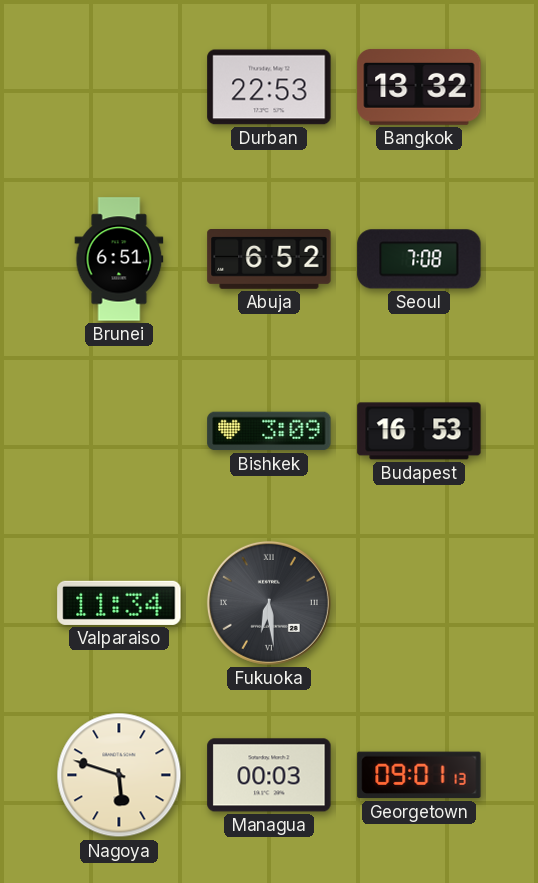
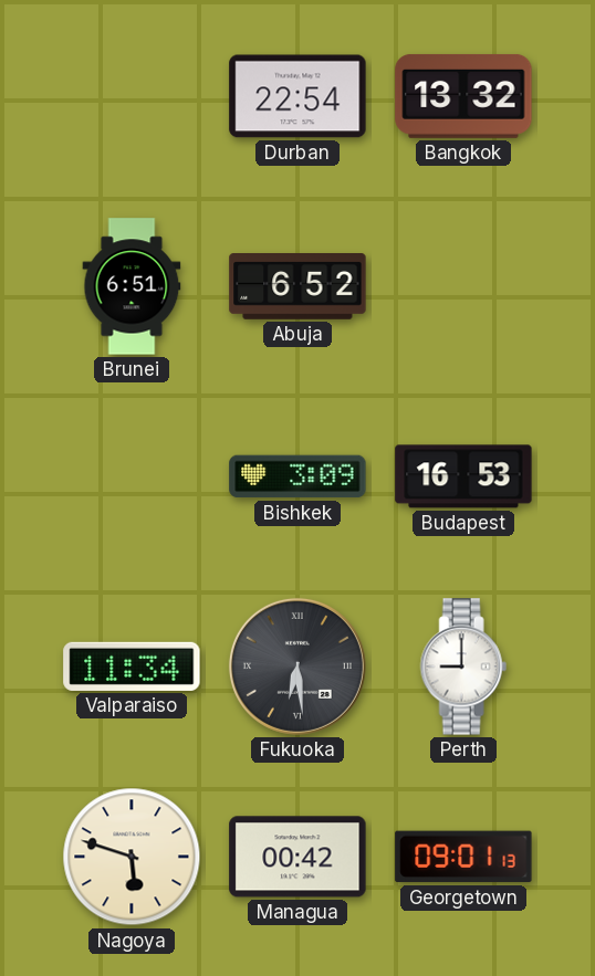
Durban: 22:53 -> 22:54 (297, 96)
Seoul: 7:08 -> none (419, 259)
Perth: none -> 9:00 (463, 667)
Managua: 00:03 -> 00:42 (297, 857)
